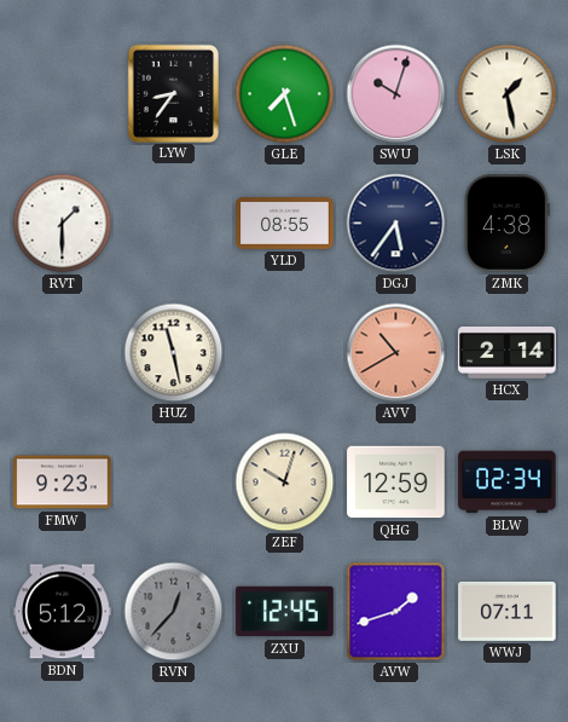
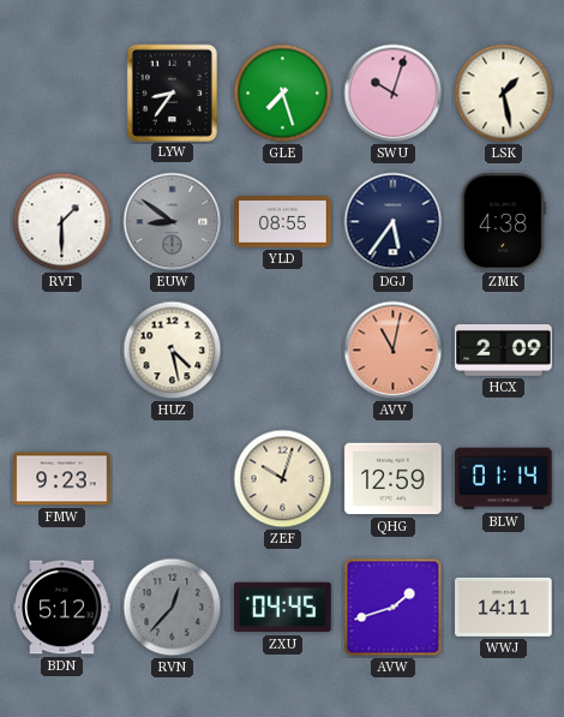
EUW: none -> 8:51 (173, 222)
HUZ: 11:28 -> 4:28 (173, 351)
AVV: 10:40 -> 11:02 (394, 351)
HCX: 2:14 -> 2:09 (504, 351)
BLW: 02:34 -> 01:14 (504, 479)
ZXU: 12:45 -> 04:45 (283, 608)
WWJ: 07:11 -> 14:11 (504, 607)
